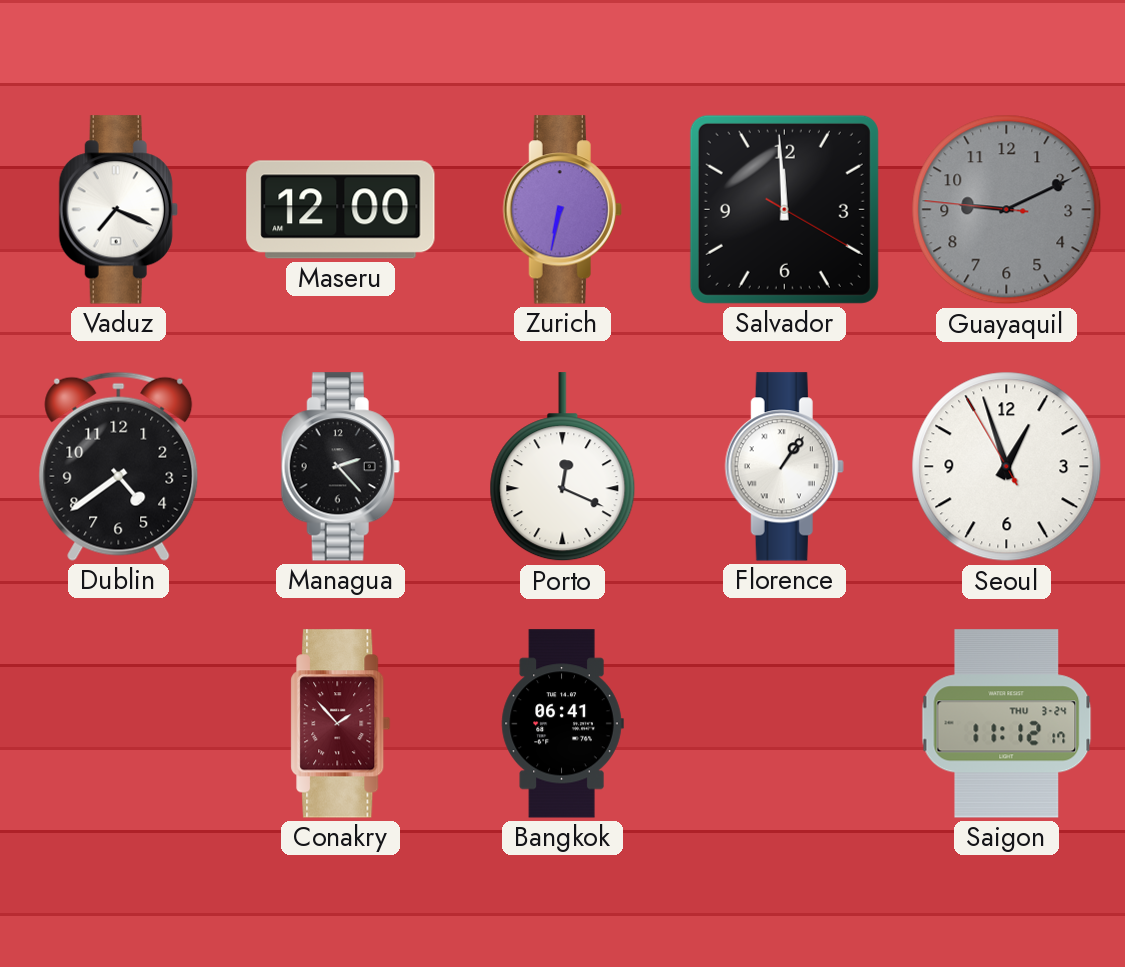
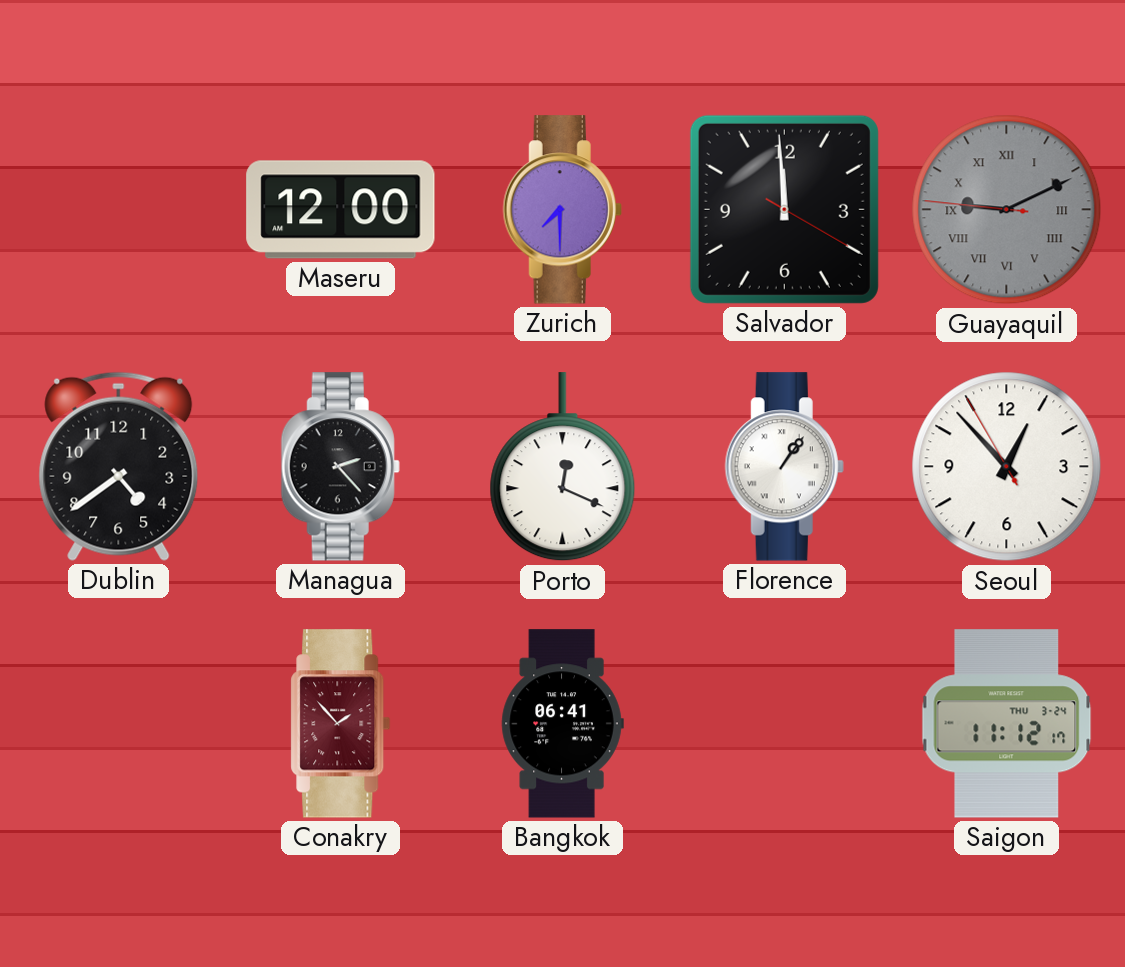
Vaduz: 7:19 -> none (118, 210)
Zurich: 6:32 -> 7:30 (562, 210)
Guayaquil numerals: Arabic -> Roman (1007, 210)
Seoul: 12:56 -> 12:52 (1007, 467)
